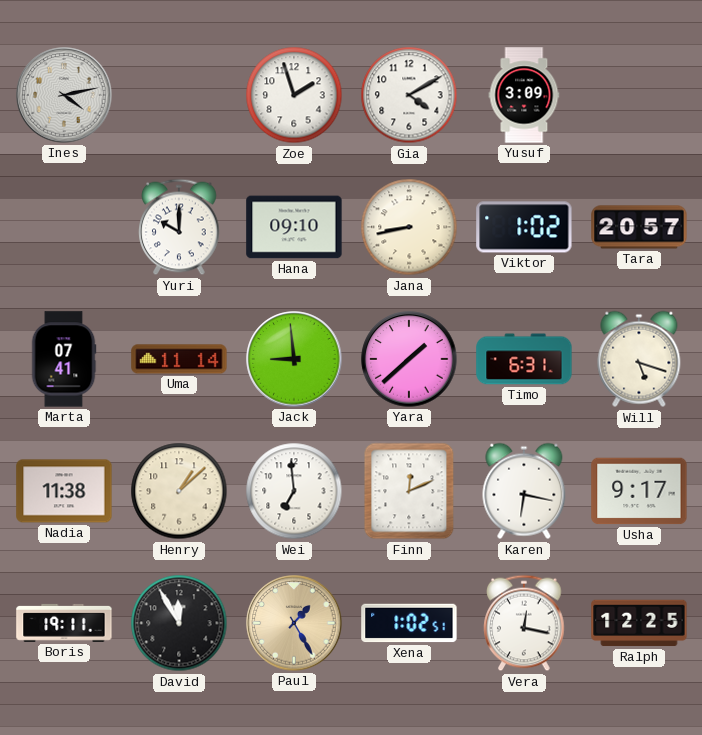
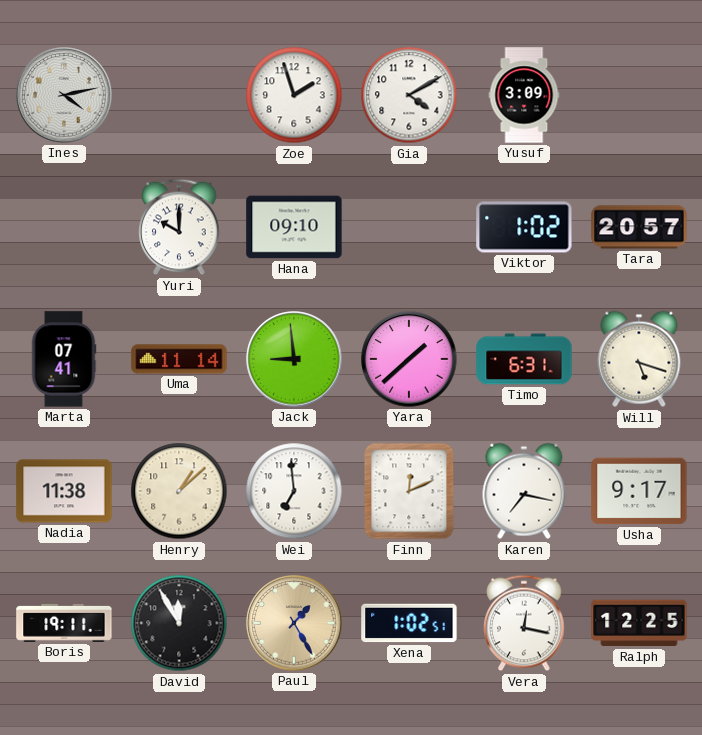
Jana: 8:43 -> none (409, 227)
Karen: 6:17 -> 7:17 (524, 491)
